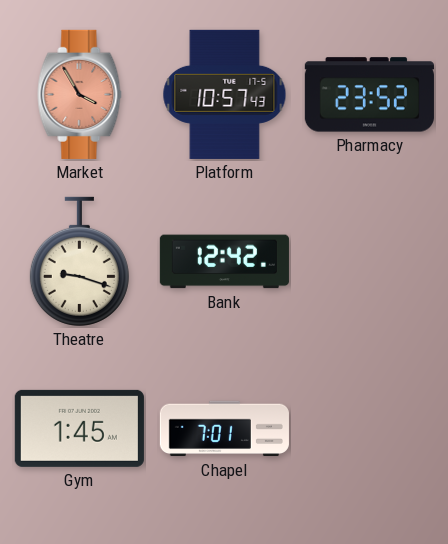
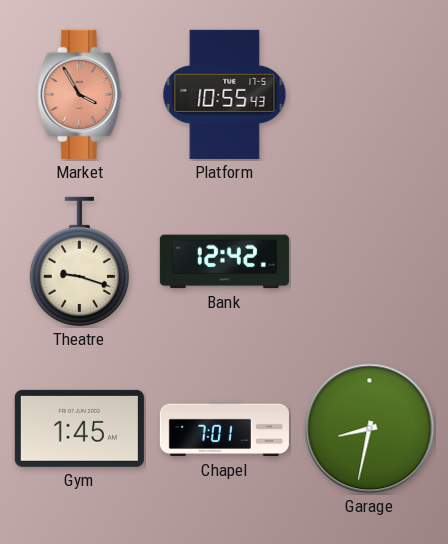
Platform: 10:57 -> 10:55 (225, 94)
Pharmacy: 23:52 -> none (369, 95)
Garage: none -> 8:32 (370, 429)
